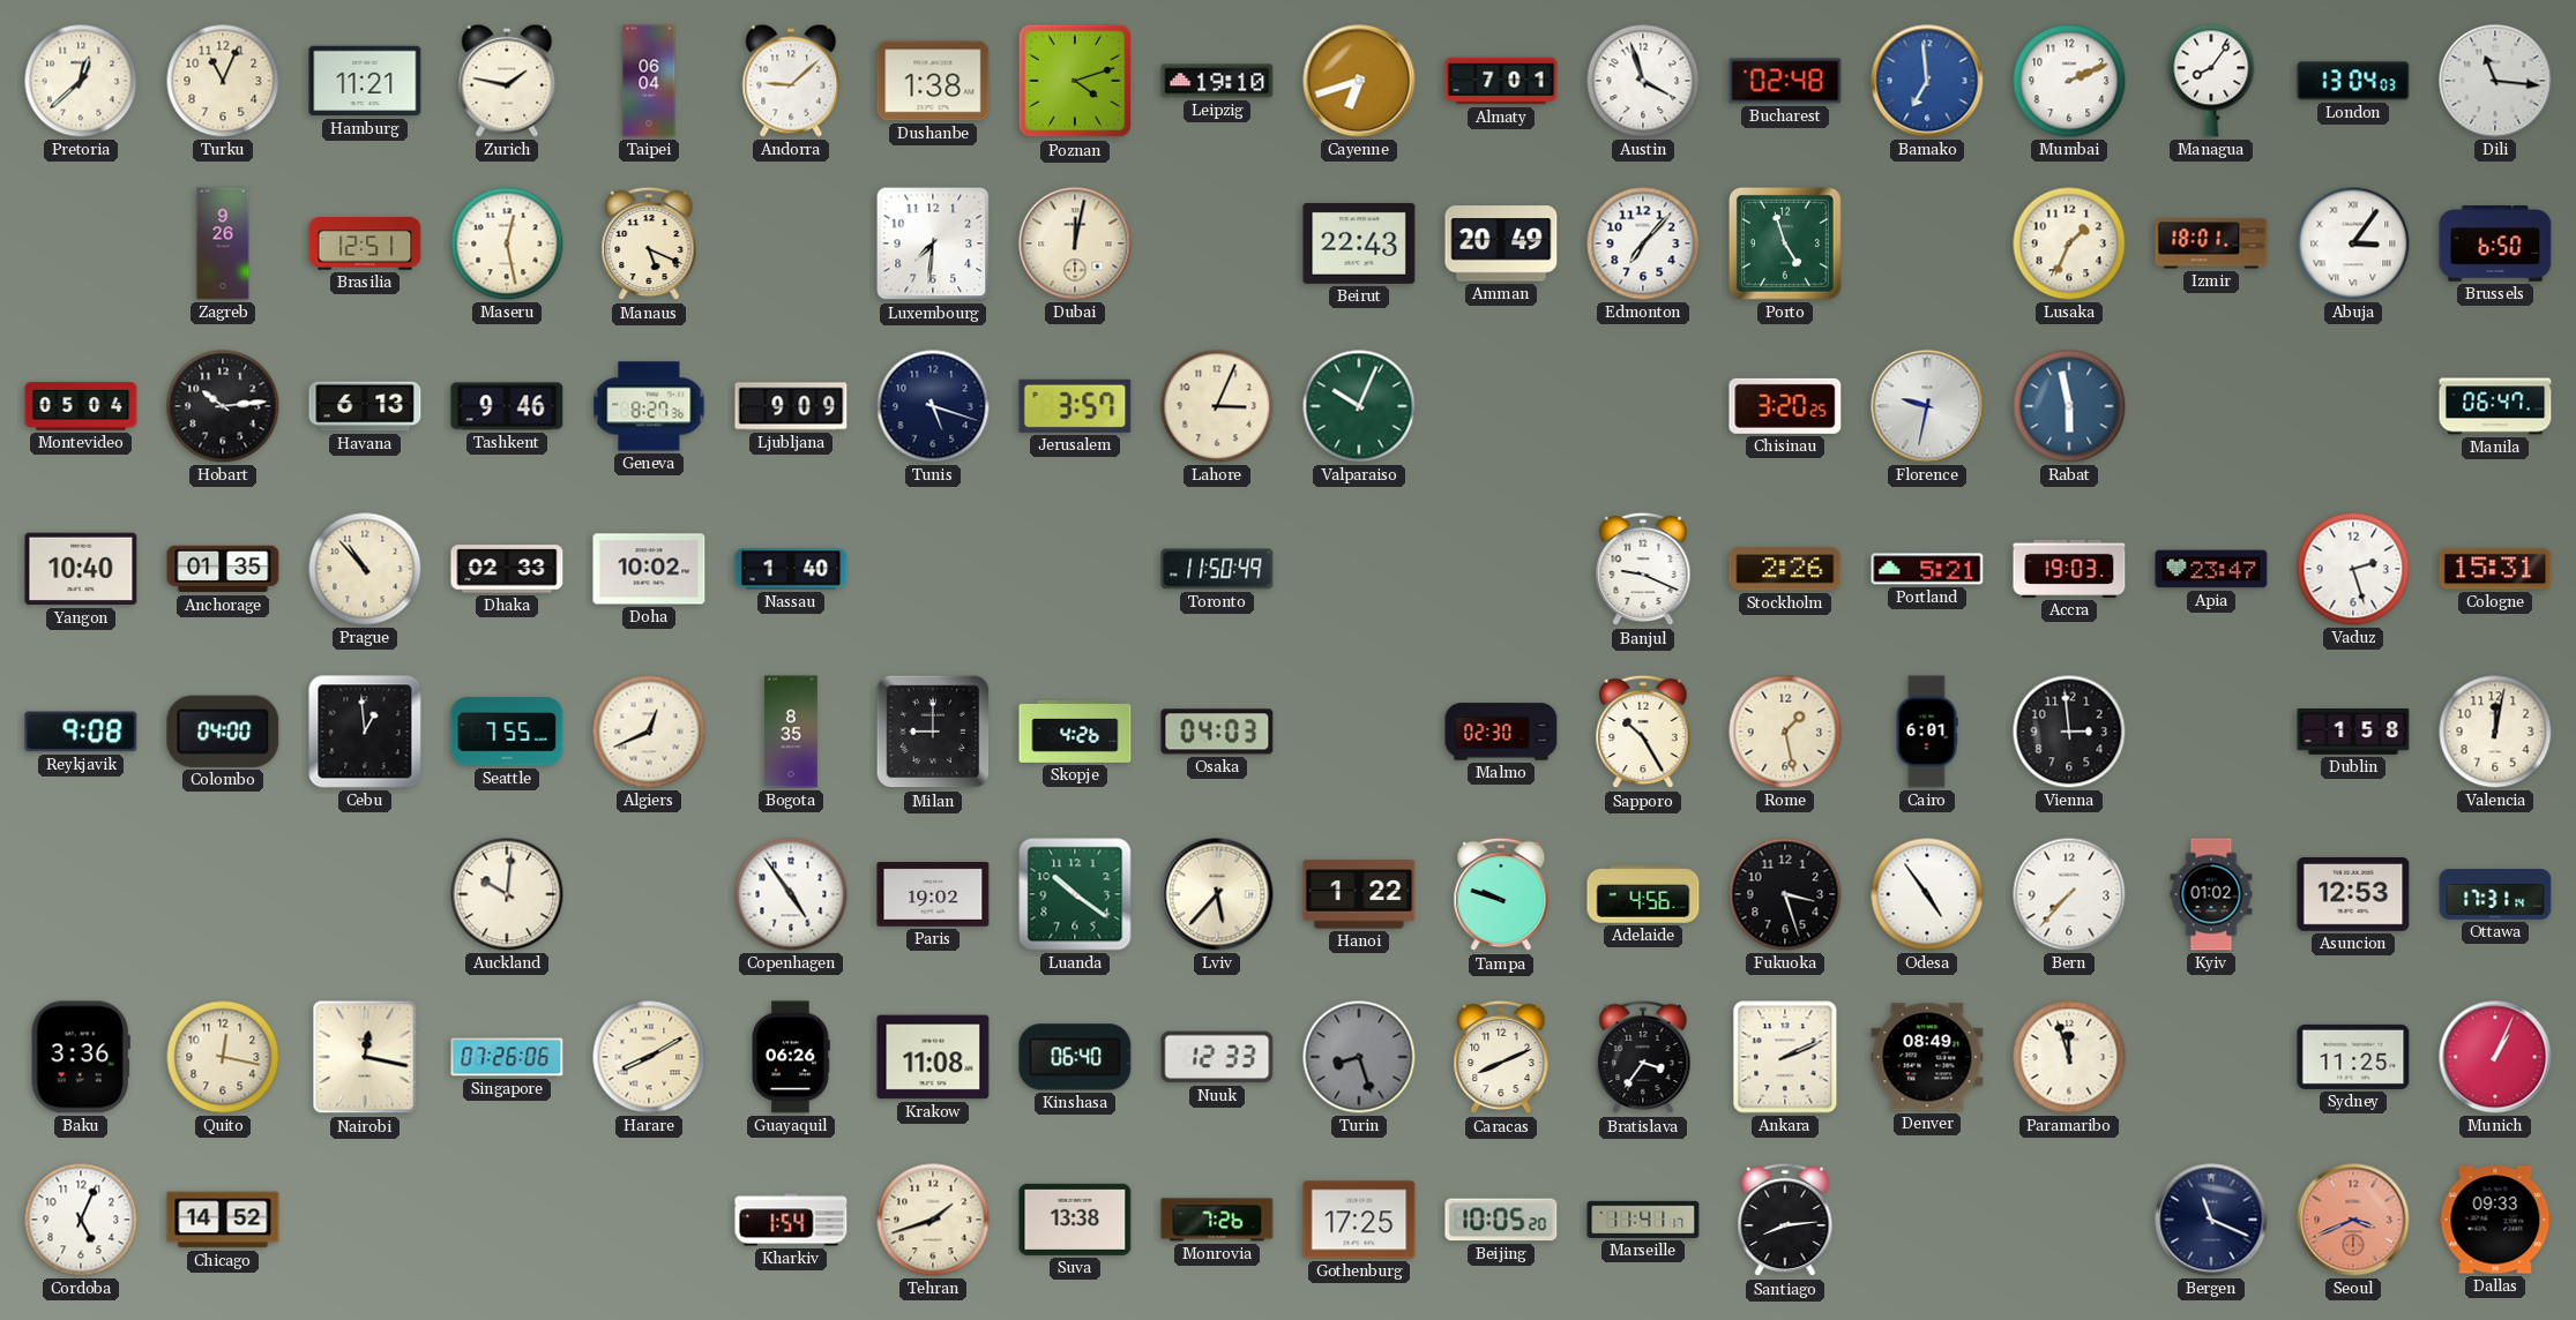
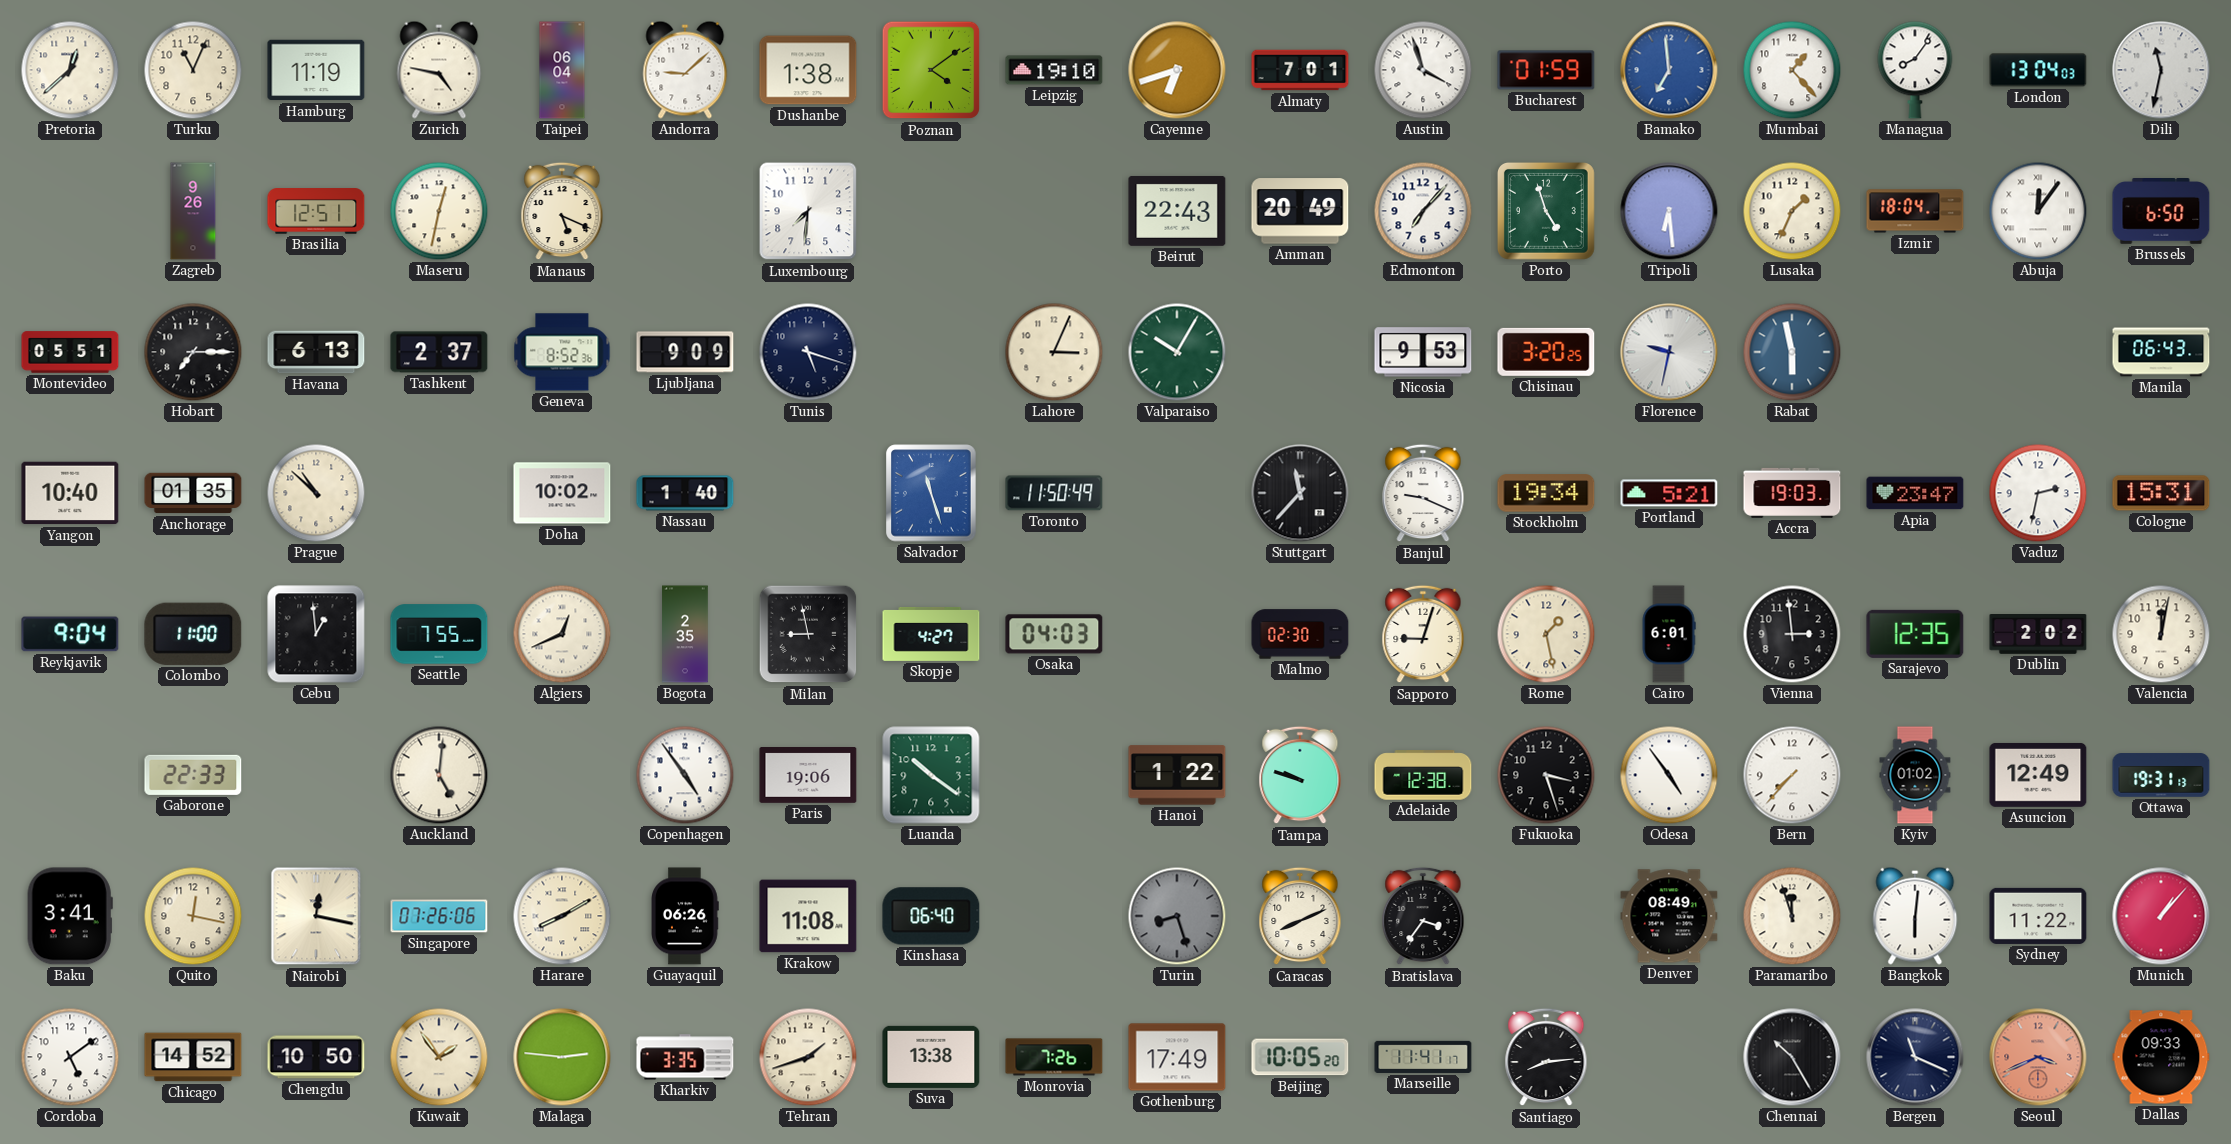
Hamburg: 11:21 -> 11:19 (316, 70)
Zurich: 1:47 -> 4:47 (439, 70)
Poznan: 4:12 -> 4:09 (931, 70)
Bucharest: 02:48 -> 01:59 (1546, 70)
Mumbai: 2:11 -> 1:23 (1792, 70)
Dili: 11:16 -> 11:32 (2161, 70)
Maseru: 12:28 -> 12:32 (439, 211)
Dubai: 12:02 -> none (1075, 243)
Tripoli: none -> 6:29 (1669, 211)
Izmir: 18:01 -> 18:04 (1915, 211)
Abuja: 3:06 -> 12:06 (2038, 211)
Montevideo: 05:04 -> 05:51 (70, 352)
Hobart: 10:14 -> 7:15 (193, 352)
Tashkent: 9:46 -> 2:37 (439, 352)
Geneva: 8:27 -> 8:52 (562, 352)
Jerusalem: 3:57 -> none (1075, 406)
Valparaiso: 10:04 -> 10:05 (1177, 352)
Nicosia: none -> 9:53 (1423, 352)
Manila: 06:47 -> 06:43 (2161, 352)
Prague: 10:53 -> 10:52 (316, 493)
Dhaka: 02:33 -> none (507, 569)
Salvador: none -> 11:27 (931, 493)
Stuttgart: none -> 11:37 (1300, 493)
Stockholm: 2:26 -> 19:34 (1546, 493)
Vaduz: 2:27 -> 2:32 (2038, 493)
Reykjavik: 9:08 -> 9:04 (70, 634)
Colombo: 04:00 -> 11:00 (193, 634)
Bogota: 8:35 -> 2:35 (685, 634)
Milan: 9:00 -> 8:58 (808, 634)
Skopje: 4:26 -> 4:27 (931, 634)
Sapporo: 10:25 -> 9:03 (1423, 634)
Sarajevo: none -> 12:35 (1915, 634)
Dublin: 1:58 -> 2:02 (2038, 634)
Gaborone: none -> 22:33 (193, 775)
Auckland: 10:01 -> 5:01 (439, 775)
Paris: 19:02 -> 19:06 (808, 776)
Lviv: 5:37 -> none (1217, 894)
Adelaide: 4:56 -> 12:38 (1423, 775)
Asuncion: 12:53 -> 12:49 (2038, 775)
Ottawa: 17:31 -> 19:31 (2161, 775)
Baku: 3:36 -> 3:41 (70, 916)
Nuuk: 12:33 -> none (1217, 1057)
Ankara: 2:11 -> none (1785, 1057)
Bangkok: none -> 6:01 (1915, 916)
Sydney: 11:25 -> 11:22 (2038, 916)
Munich: 1:04 -> 1:07 (2161, 916)
Cordoba: 5:04 -> 5:09 (70, 1057)
Chengdu: none -> 10:50 (316, 1057)
Kuwait: none -> 1:54 (439, 1057)
Malaga: none -> 2:46 (562, 1057)
Kharkiv: 1:54 -> 3:35 (685, 1057)
Gothenburg: 17:25 -> 17:49 (1177, 1057)
Chennai: none -> 10:25 (1792, 1057)
